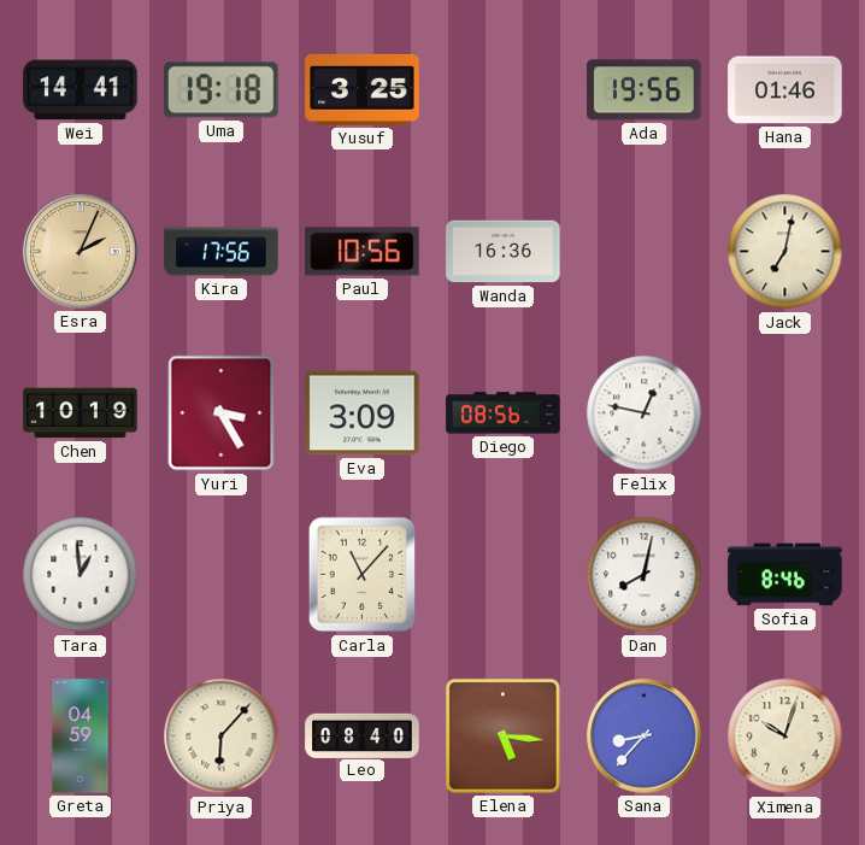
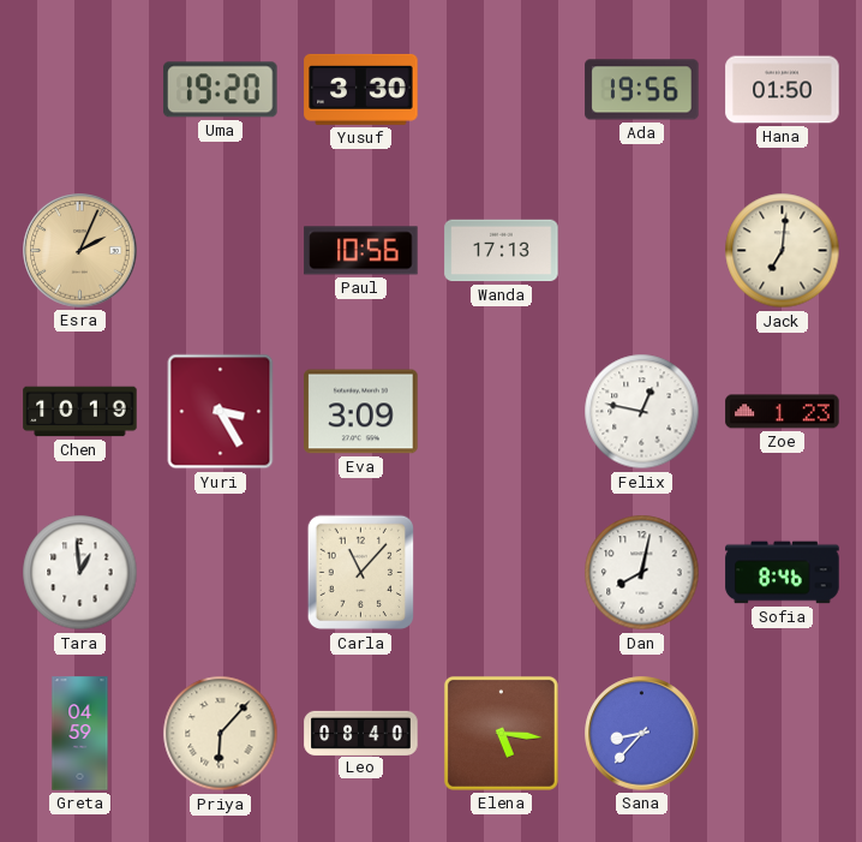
Wei: 14:41 -> none (81, 90)
Uma: 19:18 -> 19:20 (221, 90)
Yusuf: 3:25 -> 3:30 (361, 89)
Hana: 01:46 -> 01:50 (783, 90)
Kira: 17:56 -> none (222, 252)
Wanda: 16:36 -> 17:13 (502, 251)
Jack: 7:02 -> 7:01 (783, 251)
Diego: 08:56 -> none (504, 413)
Zoe: none -> 1:23 (783, 412)
Ximena: 10:03 -> none (785, 737)
